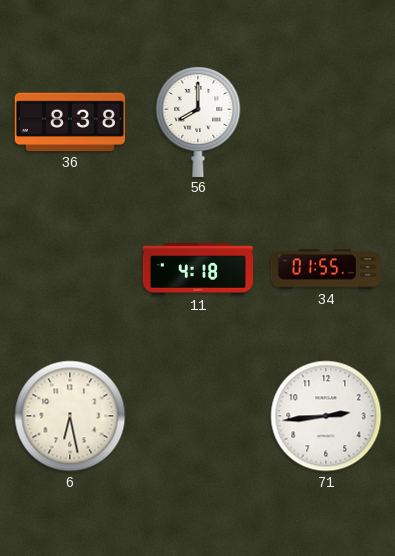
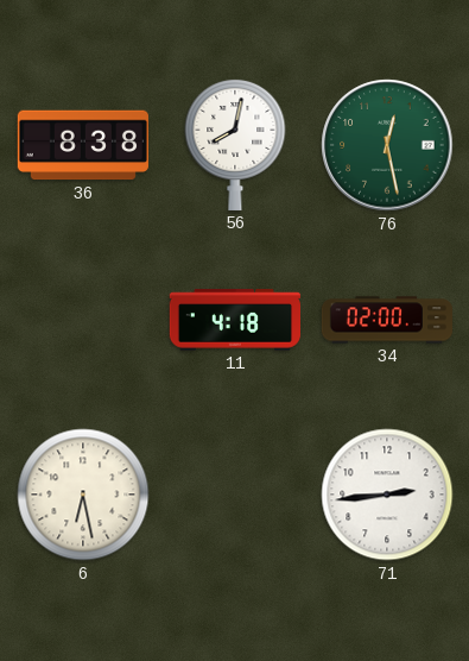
56: 8:00 -> 8:02 (235, 144)
76: none -> 12:28 (387, 145)
34: 01:55 -> 02:00 (386, 320)
